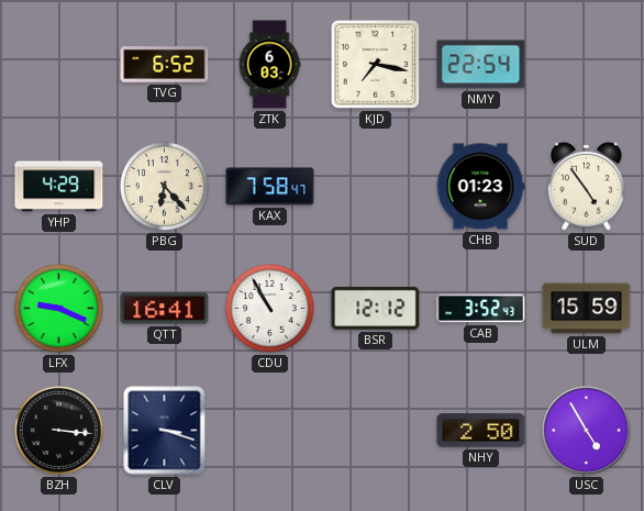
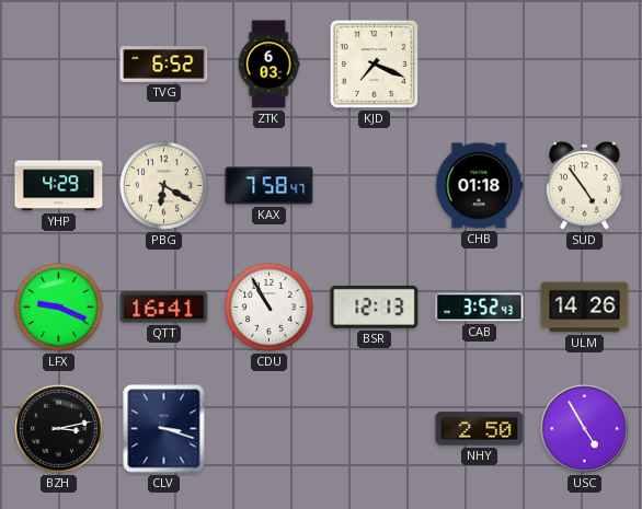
KJD: 7:17 -> 7:19 (374, 63)
NMY: 22:54 -> none (481, 65)
PBG: 6:23 -> 6:20 (164, 186)
CHB: 01:23 -> 01:18 (479, 186)
BSR: 12:12 -> 12:13 (375, 306)
ULM: 15:59 -> 14:26 (585, 308)
BZH: 3:16 -> 3:13 (59, 429)
